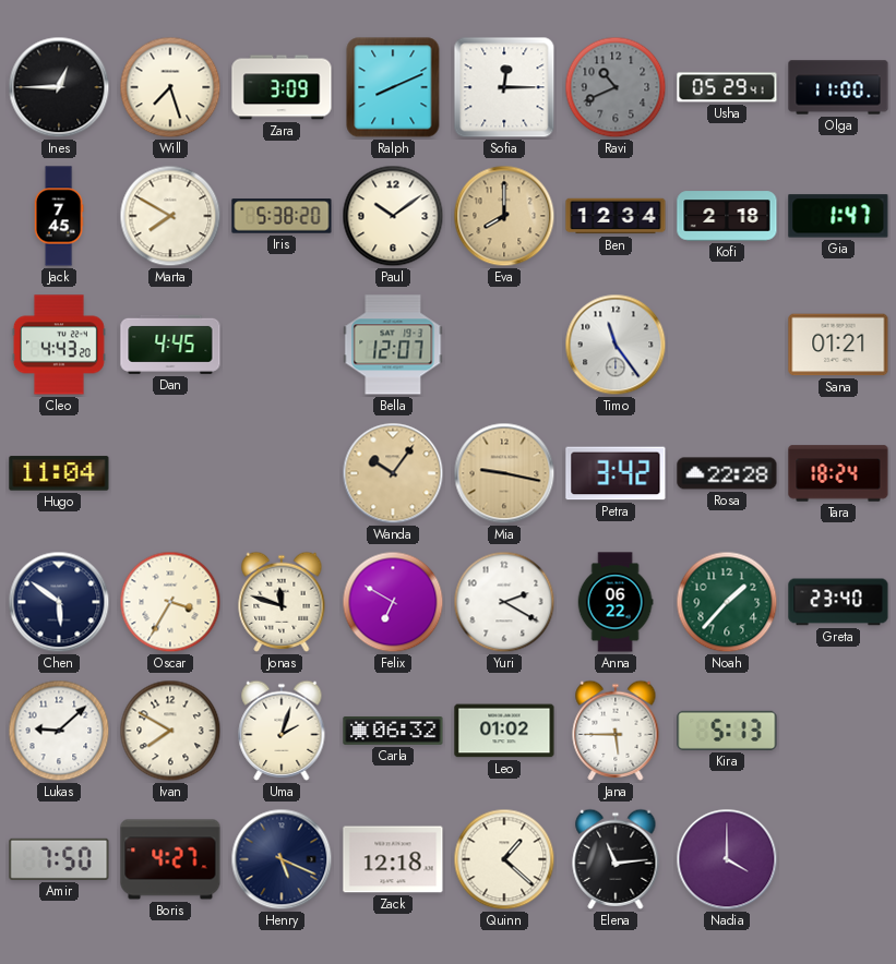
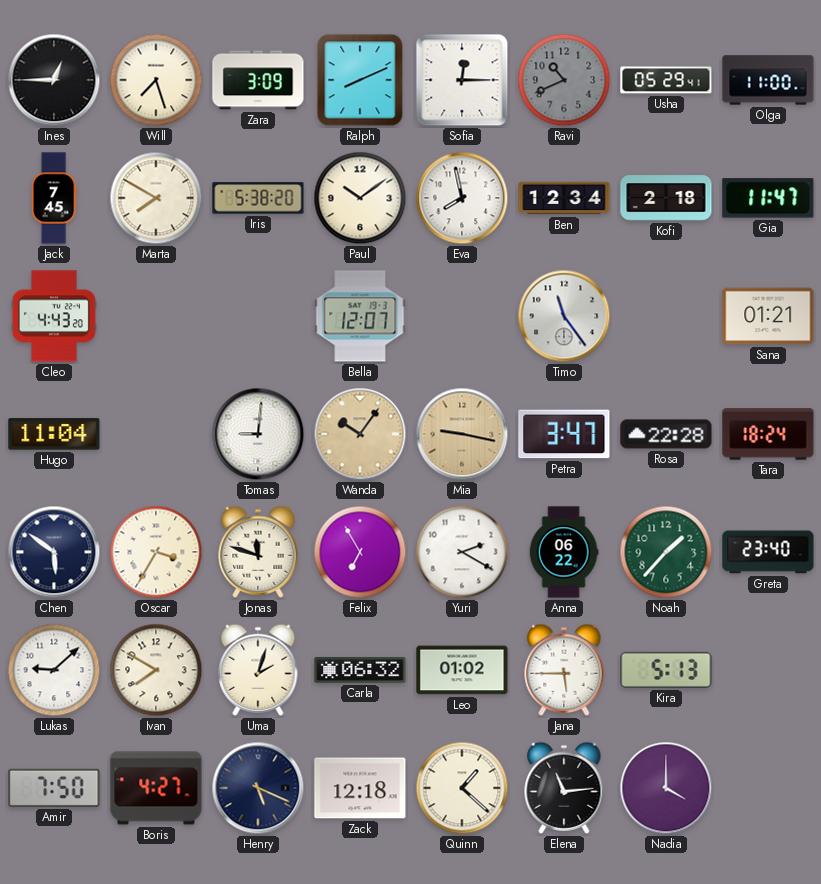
Eva: 8:00 -> 7:58 (462, 198)
Eva dial: champagne -> white (462, 198)
Gia: 1:47 -> 11:47 (768, 198)
Dan: 4:45 -> none (170, 345)
Tomas: none -> 9:01 (258, 434)
Petra: 3:42 -> 3:47 (564, 434)
Felix: 6:50 -> 6:55 (360, 552)
